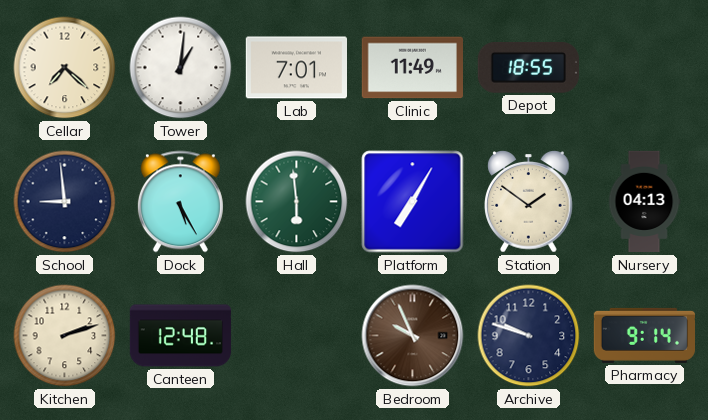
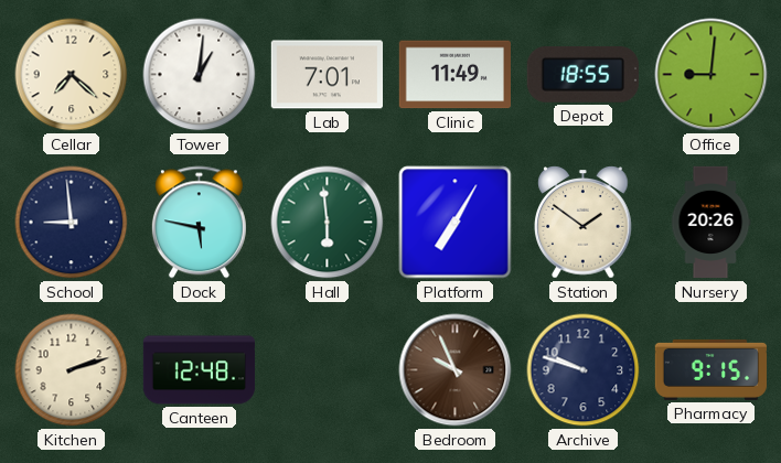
Office: none -> 9:01 (712, 75)
Dock: 5:25 -> 5:47 (199, 223)
Nursery: 04:13 -> 20:26 (710, 223)
Pharmacy: 9:14 -> 9:15 (710, 369)
